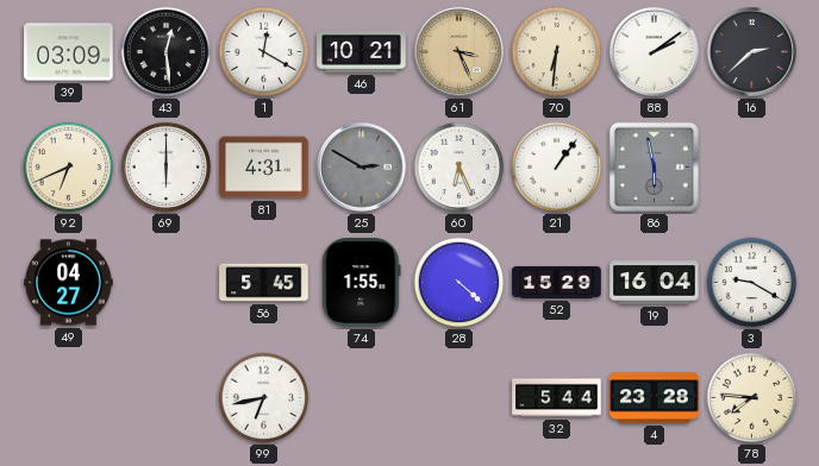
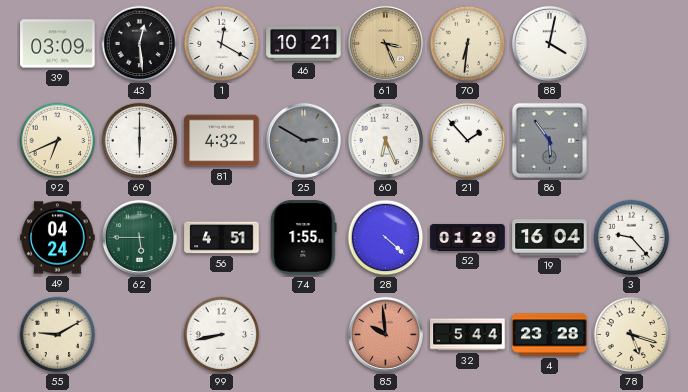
88: 2:09 -> 4:02 (549, 43)
16: 2:38 -> none (751, 51)
81: 4:31 -> 4:32 (222, 141)
21: 1:06 -> 1:53 (468, 141)
86: 5:58 -> 5:54 (549, 140)
49: 04:27 -> 04:24 (58, 238)
62: none -> 5:45 (139, 237)
56: 5:45 -> 4:51 (222, 238)
52: 15:29 -> 01:29 (468, 237)
3: 9:20 -> 9:23 (632, 238)
55: none -> 9:10 (58, 335)
99: 6:43 -> 8:43 (222, 335)
85: none -> 9:59 (385, 334)
78: 7:46 -> 5:18 (632, 335)
